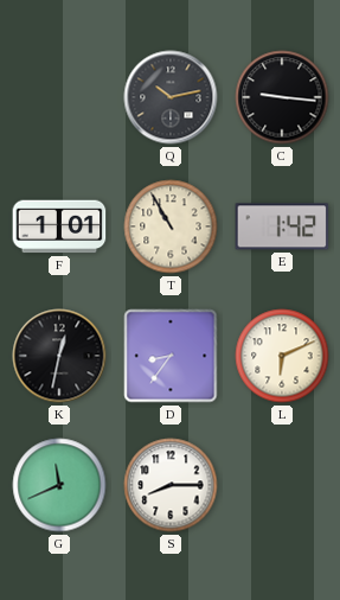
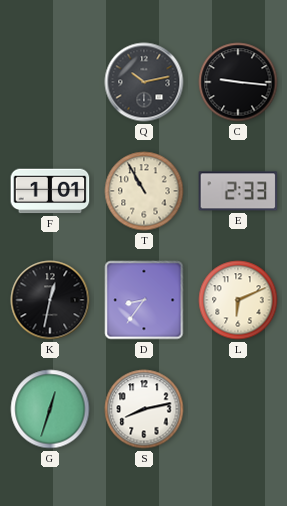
E: 1:42 -> 2:33 (238, 191)
G: 11:41 -> 12:33 (50, 409)
S: 8:15 -> 8:13 (144, 409)
